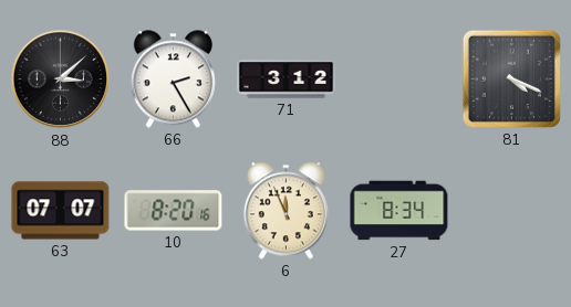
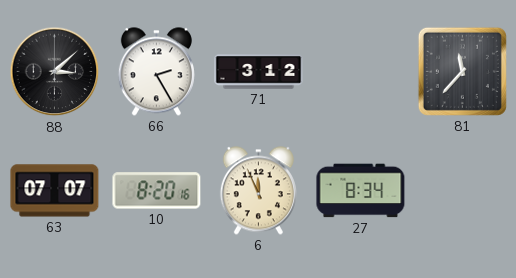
81: 4:19 -> 11:37 (462, 71)
